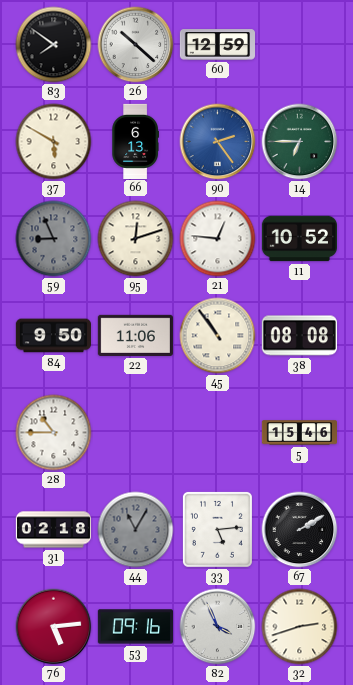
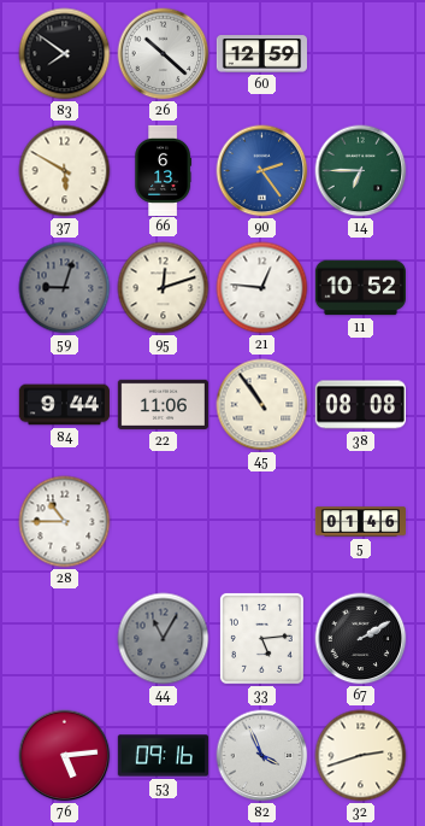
59: 8:56 -> 9:03 (65, 288)
84: 9:50 -> 9:44 (64, 405)
5: 15:46 -> 01:46 (360, 522)
31: 02:18 -> none (53, 530)
